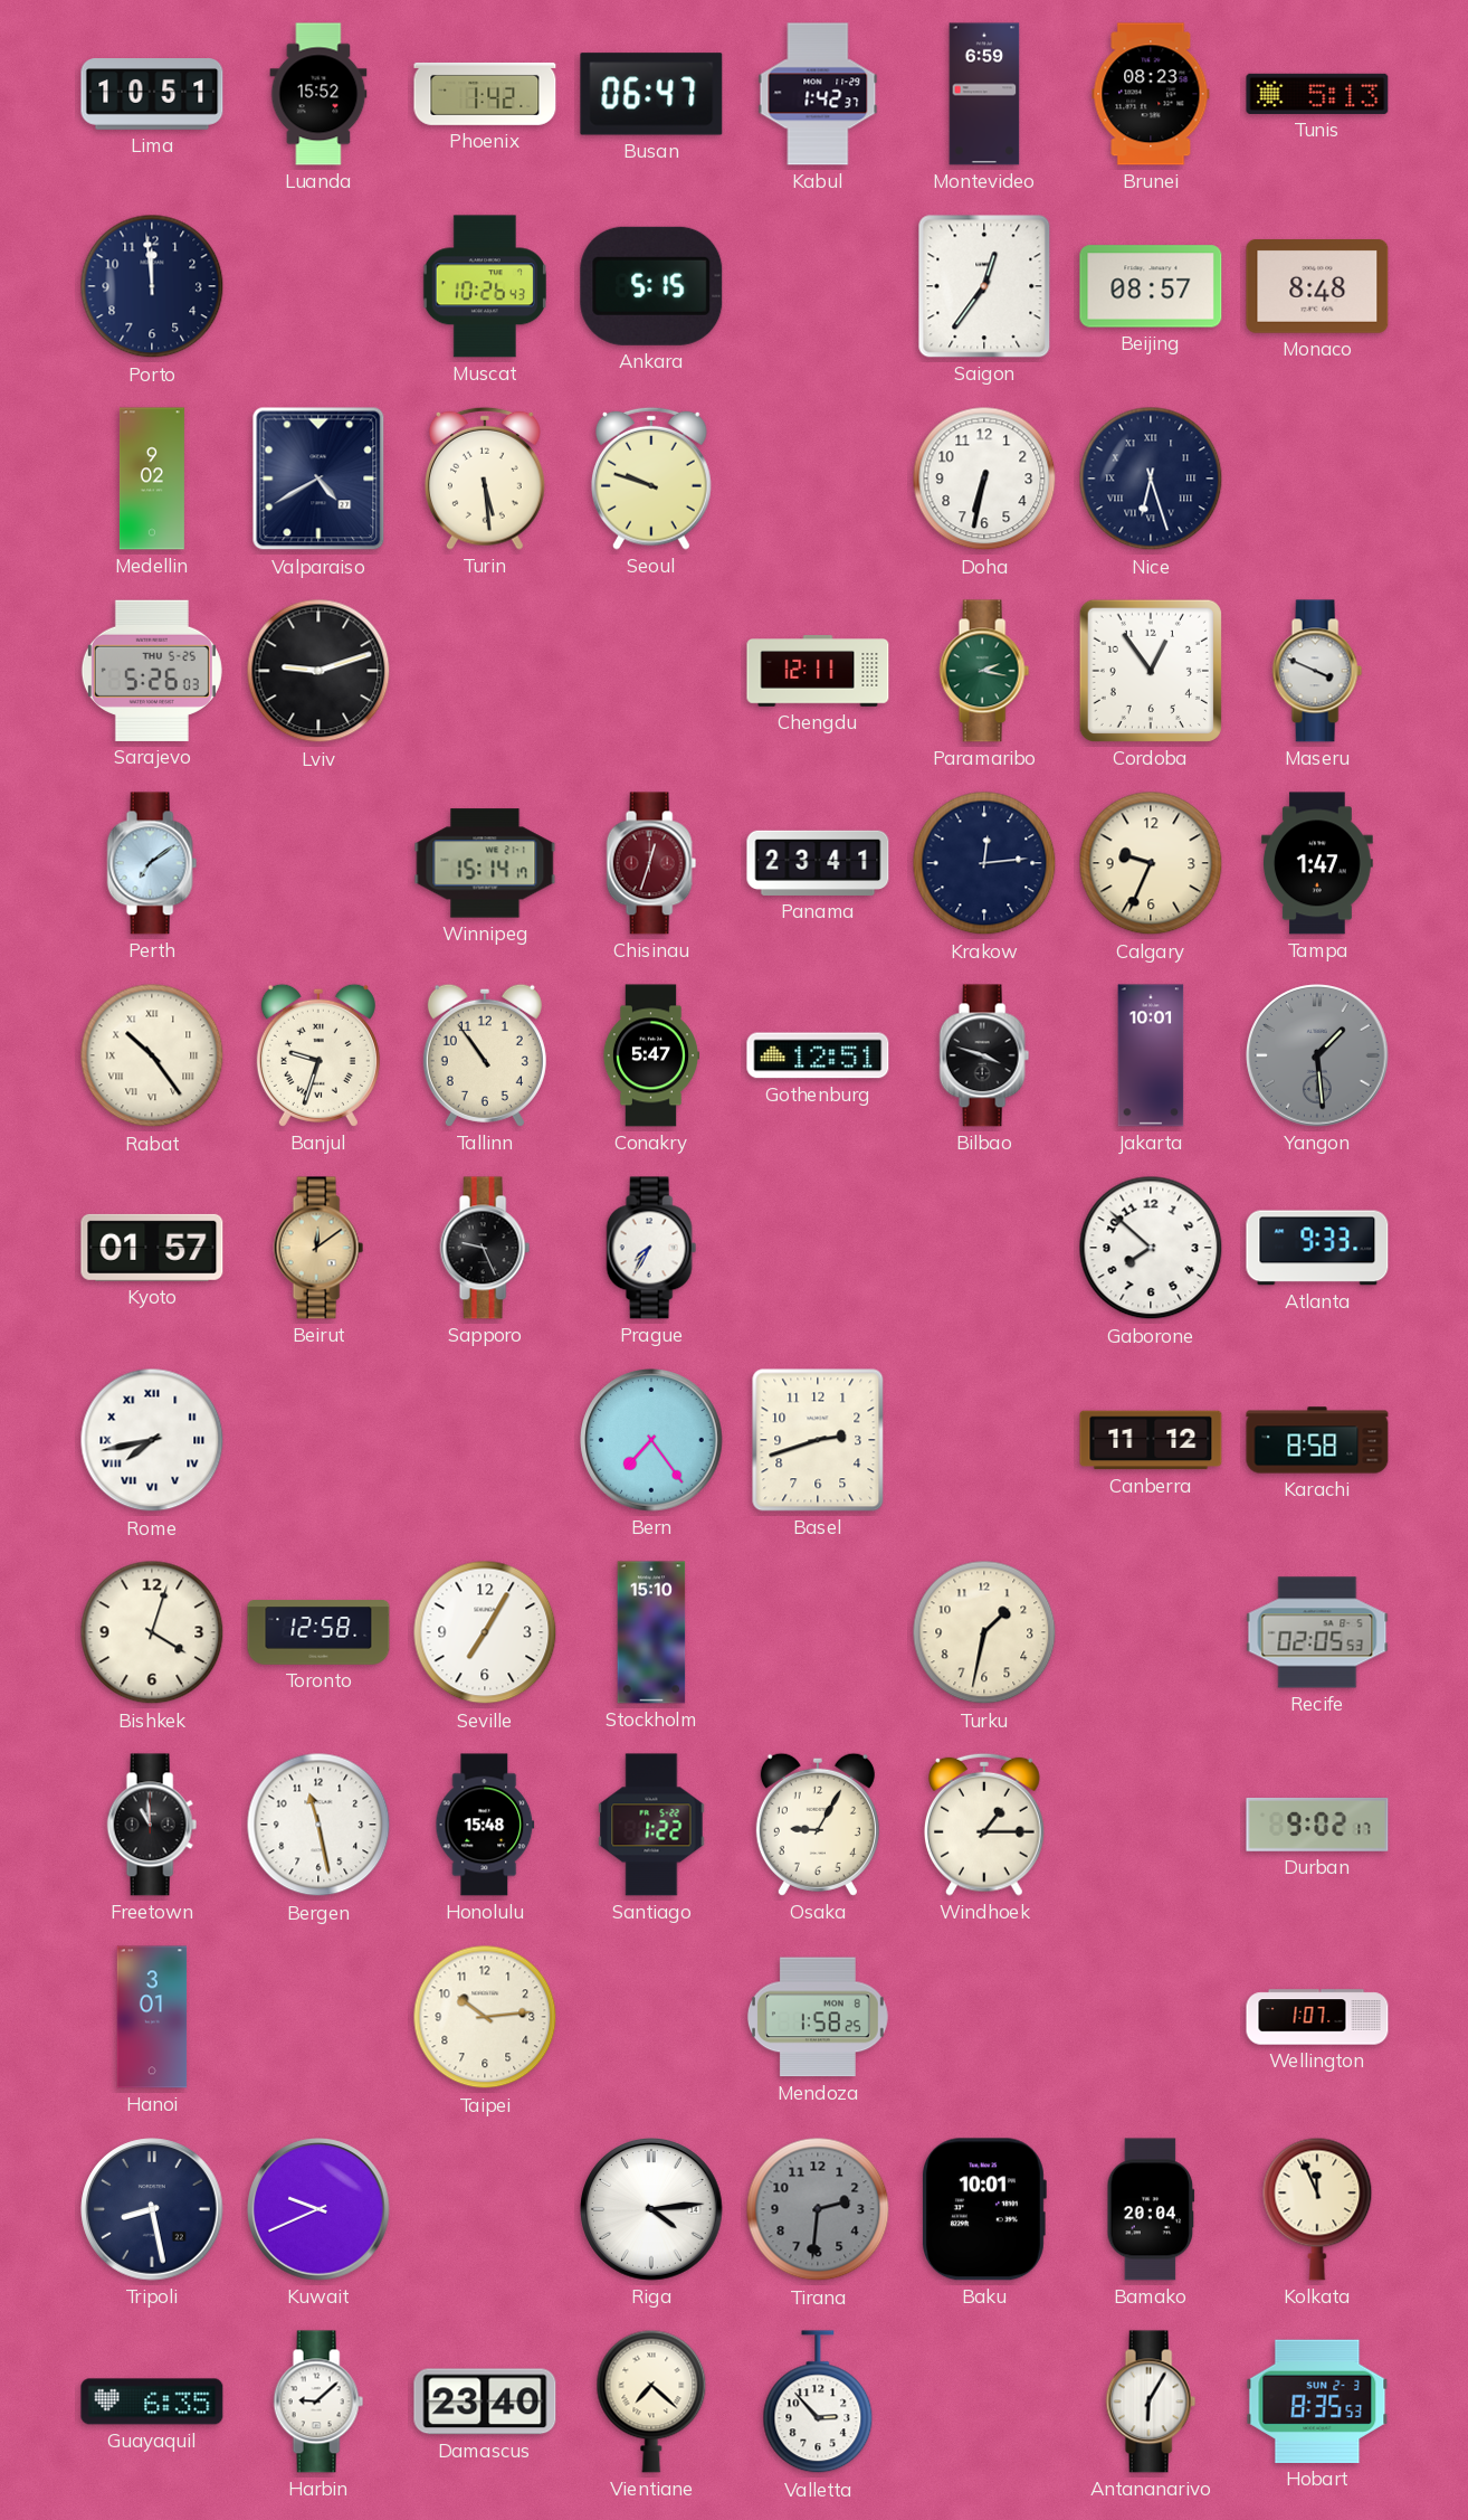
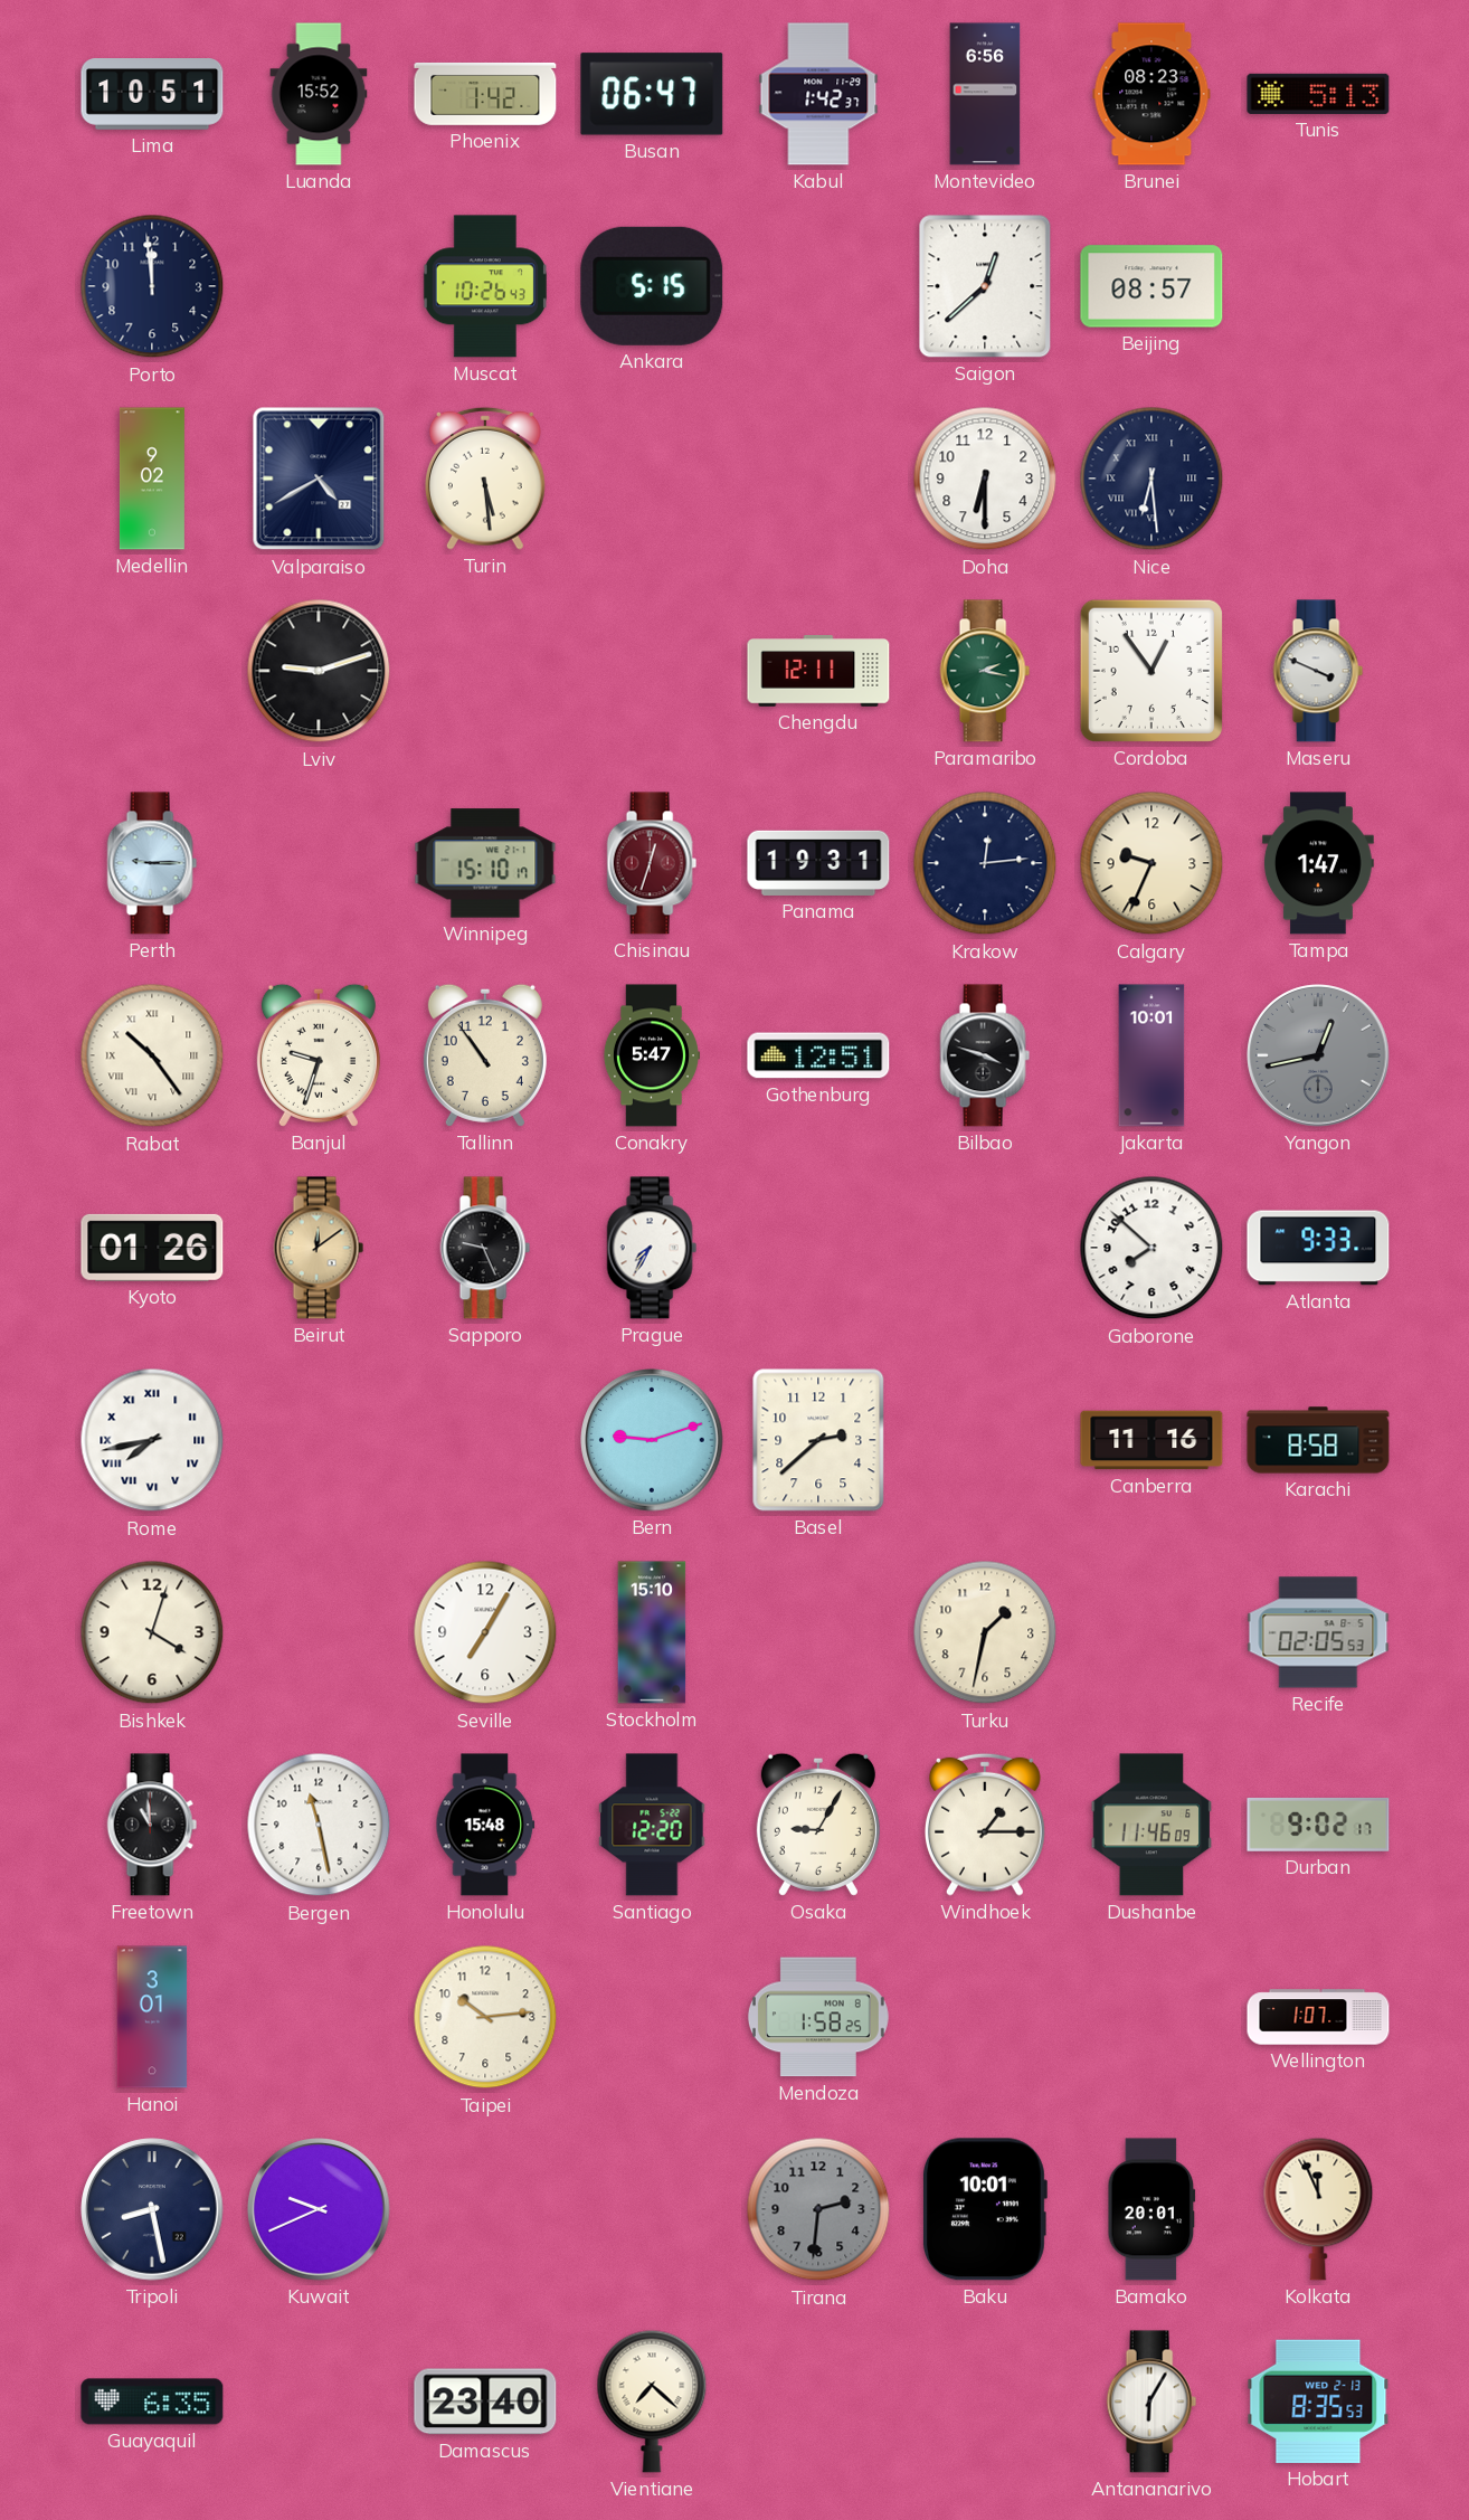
Montevideo: 6:59 -> 6:56 (985, 94)
Saigon: 12:36 -> 12:38 (985, 286)
Monaco: 8:48 -> none (1317, 287)
Seoul: 9:48 -> none (651, 479)
Doha: 6:32 -> 6:30 (985, 479)
Nice: 6:27 -> 6:29 (1151, 479)
Sarajevo: 5:26 -> none (152, 671)
Perth: 7:09 -> 9:15 (152, 863)
Winnipeg: 15:14 -> 15:10 (485, 863)
Panama: 23:41 -> 19:31 (818, 863)
Yangon: 1:29 -> 12:43 (1318, 1055)
Kyoto: 01:57 -> 01:26 (152, 1248)
Bern: 7:24 -> 9:12 (652, 1440)
Basel: 2:42 -> 2:38 (818, 1440)
Canberra: 11:12 -> 11:16 (1151, 1440)
Toronto: 12:58 -> none (318, 1632)
Santiago: 1:22 -> 12:20 (652, 1825)
Dushanbe: none -> 11:46 (1151, 1825)
Riga: 4:14 -> none (651, 2209)
Bamako: 20:04 -> 20:01 (1151, 2209)
Harbin: 9:08 -> none (318, 2401)
Valletta: 2:53 -> none (818, 2403)
Hobart date: SUN 2-3 -> WED 2-13 (1318, 2401)
